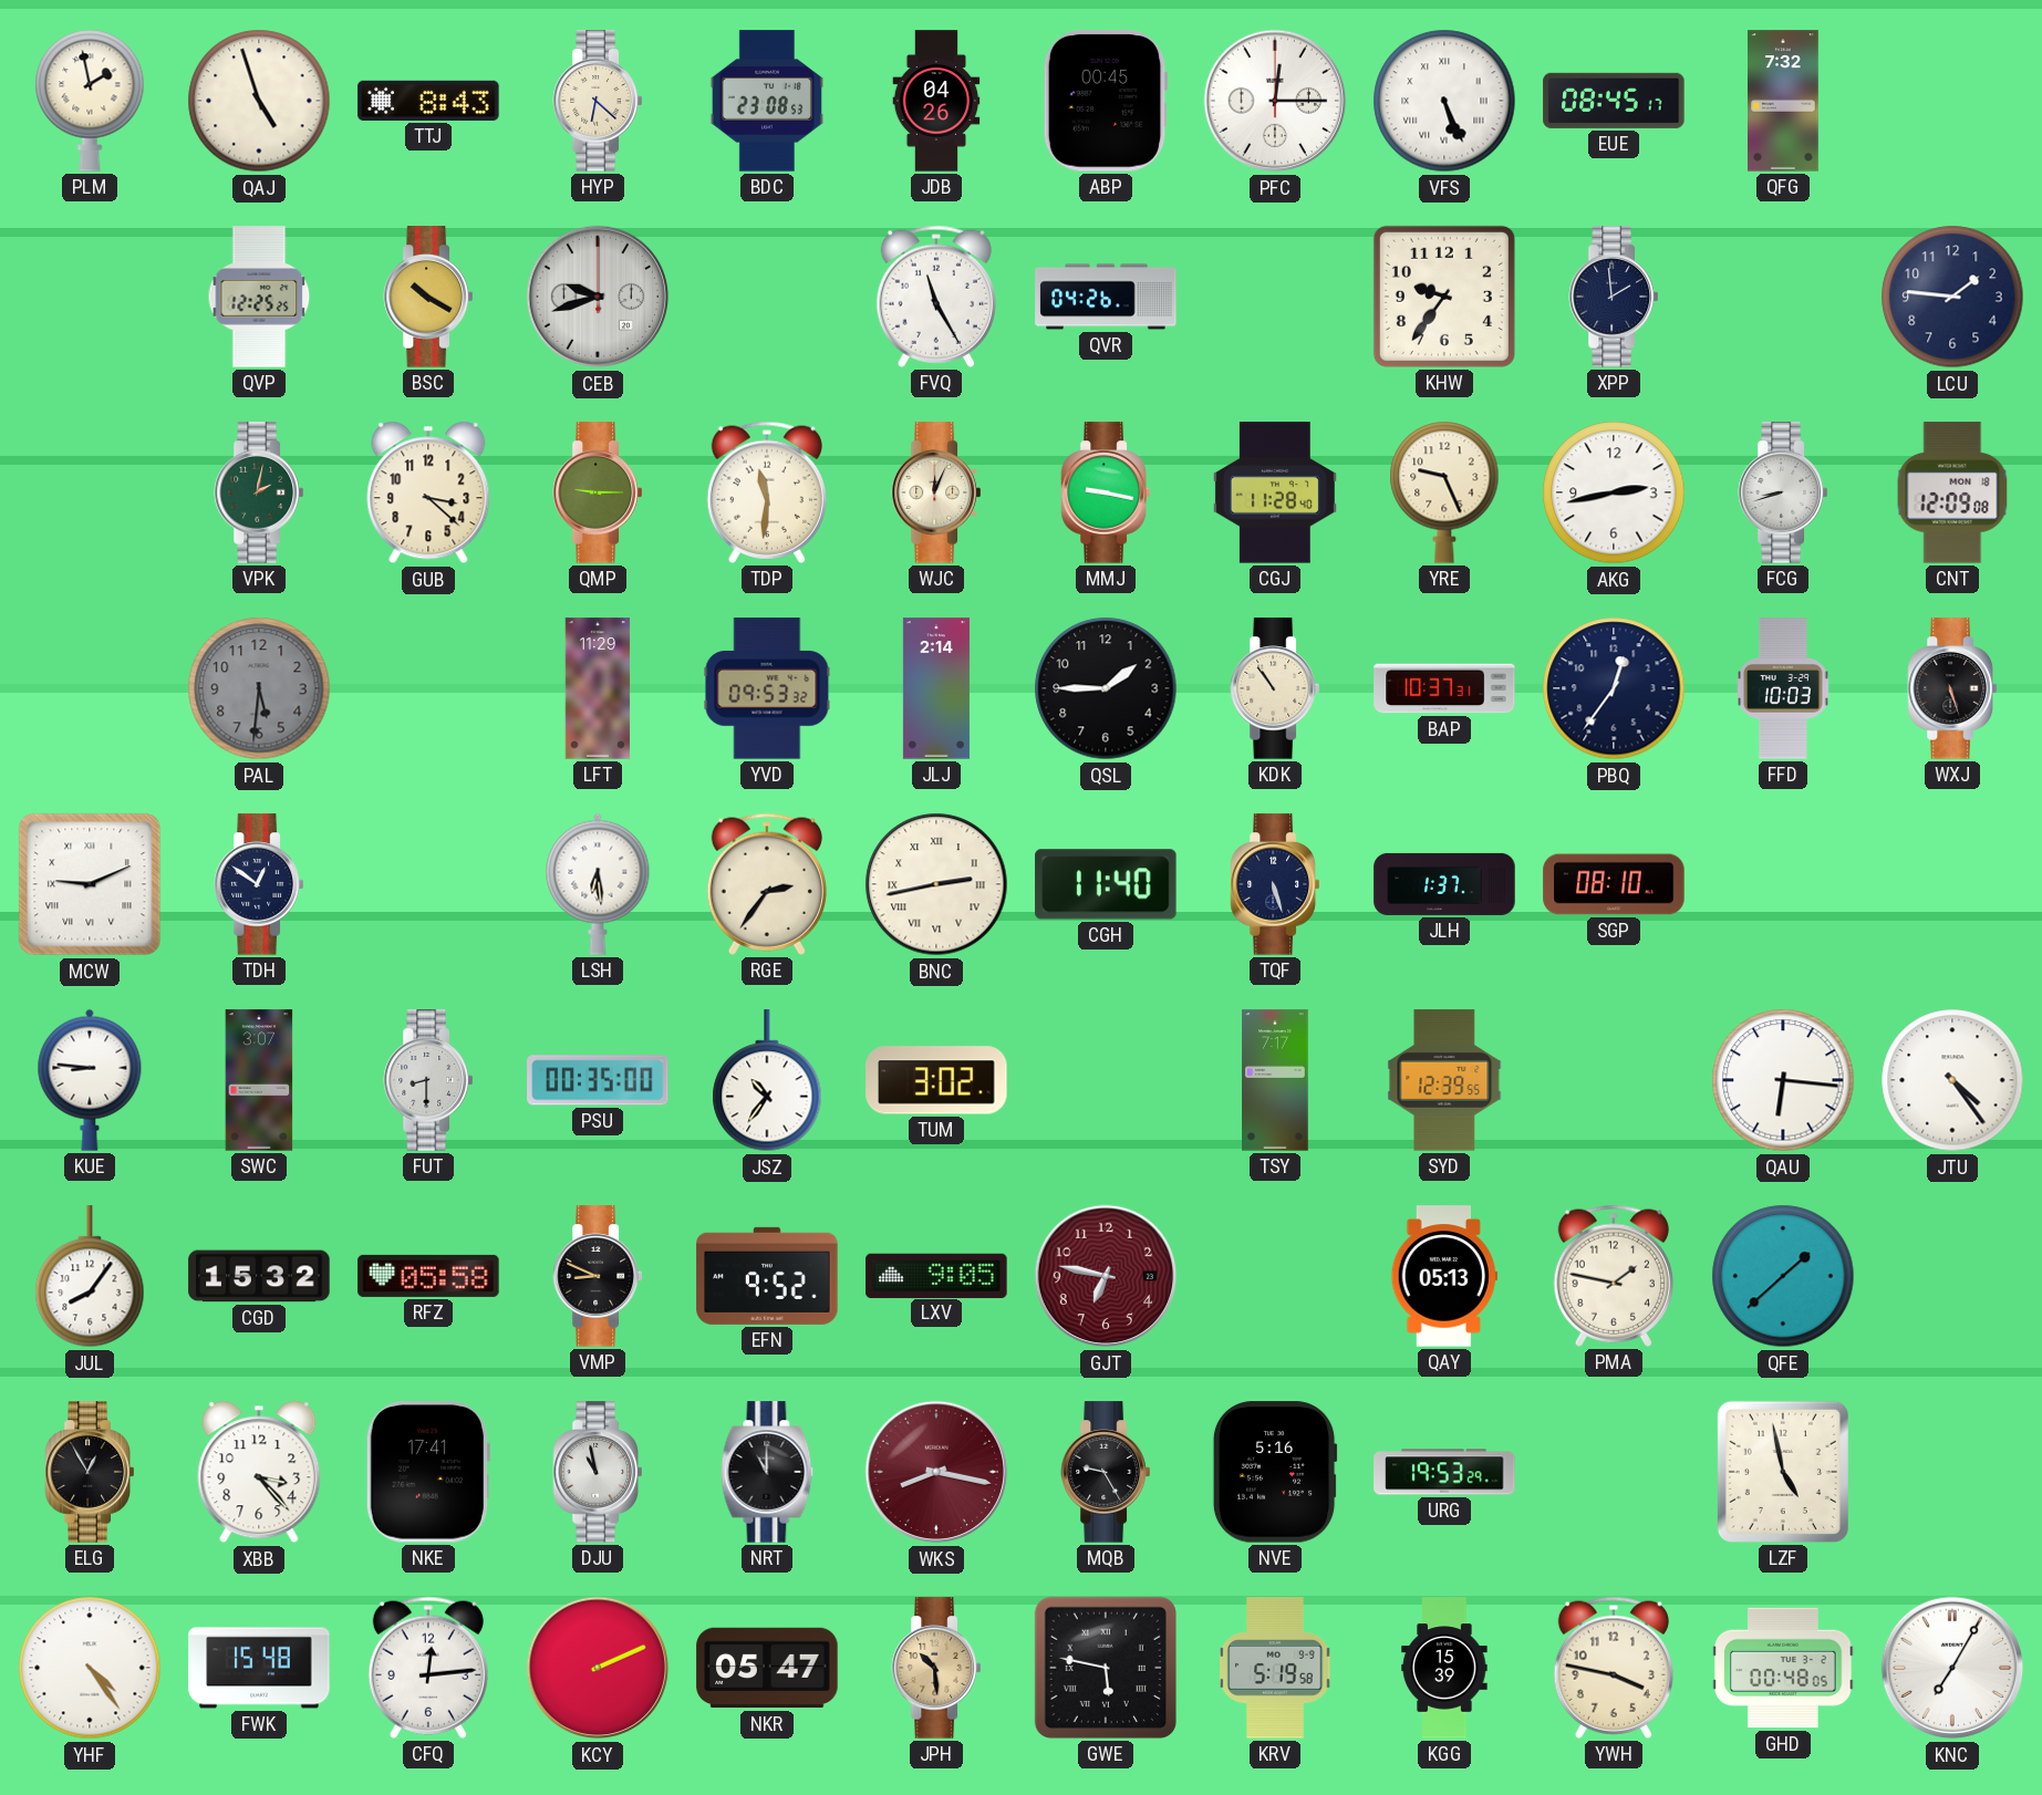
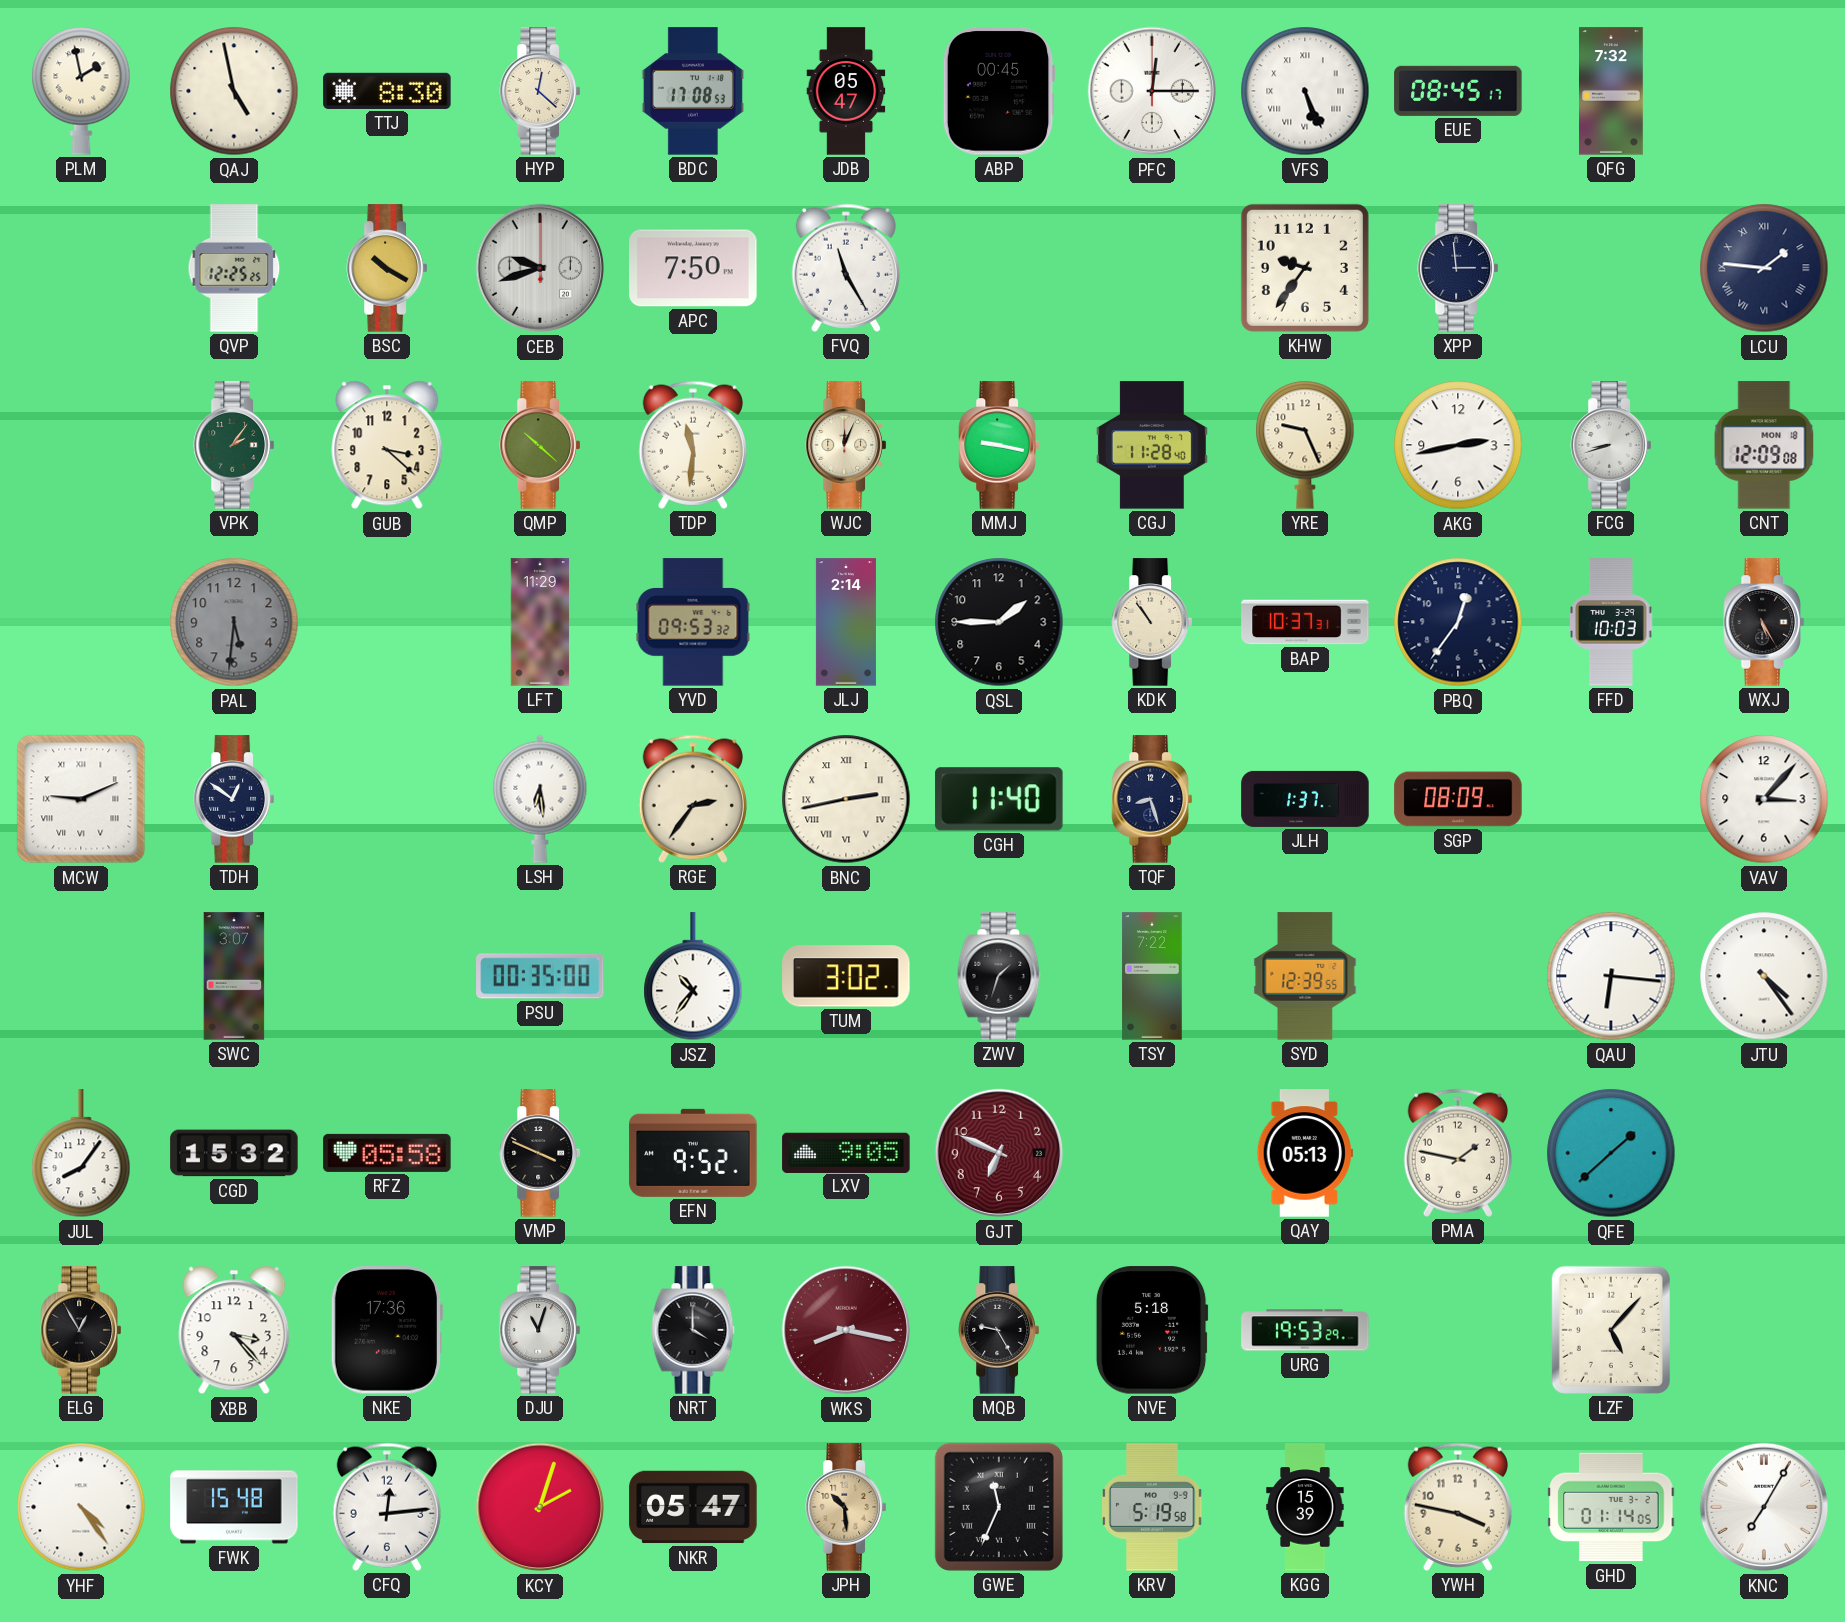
QAJ: 4:57 -> 4:58 (234, 91)
TTJ: 8:43 -> 8:30 (387, 91)
HYP: 6:22 -> 12:22 (540, 91)
BDC: 23:08 -> 17:08 (693, 91)
JDB: 04:26 -> 05:47 (846, 91)
APC: none -> 7:50 (693, 268)
QVR: 04:26 -> none (1106, 297)
XPP: 1:59 -> 2:59 (1458, 268)
LCU numerals: Arabic -> Roman (1764, 268)
VPK: 2:02 -> 2:06 (234, 445)
QMP: 9:15 -> 10:22 (540, 445)
WXJ: 5:27 -> 5:25 (1764, 622)
TQF: 5:27 -> 8:27 (1152, 799)
SGP: 08:10 -> 08:09 (1458, 799)
VAV: none -> 3:07 (1764, 799)
KUE: 8:46 -> none (90, 1080)
FUT: 8:30 -> none (428, 1080)
ZWV: none -> 1:33 (999, 976)
TSY: 7:17 -> 7:22 (1152, 976)
VMP: 8:49 -> 3:49 (540, 1153)
GJT: 6:47 -> 6:49 (999, 1153)
NKE: 17:41 -> 17:36 (386, 1330)
DJU: 10:58 -> 11:03 (540, 1330)
NRT: 11:00 -> 4:00 (693, 1330)
NVE: 5:16 -> 5:18 (1152, 1330)
LZF: 4:58 -> 5:07 (1611, 1330)
KCY: 2:11 -> 2:03 (540, 1507)
GWE: 5:47 -> 11:34 (999, 1507)
GHD: 00:48 -> 01:14 (1611, 1507)
